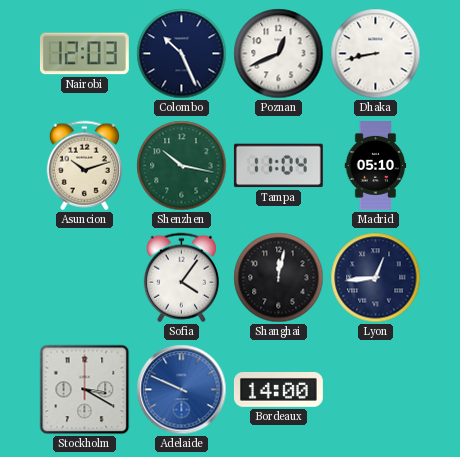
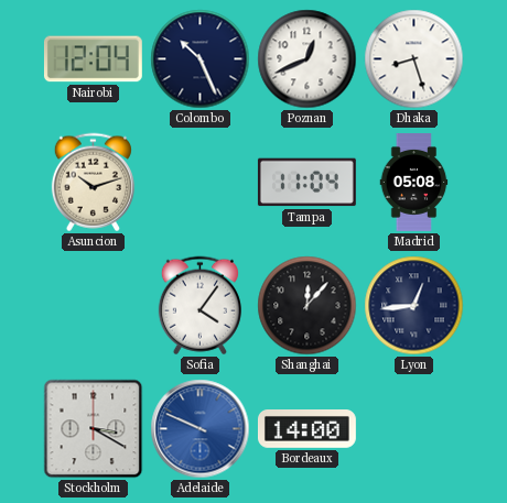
Nairobi: 12:03 -> 12:04 (93, 59)
Dhaka: 8:43 -> 8:27 (414, 59)
Shenzhen: 10:17 -> none (182, 166)
Madrid: 05:10 -> 05:08 (414, 183)
Shanghai: 12:02 -> 12:07 (308, 306)
